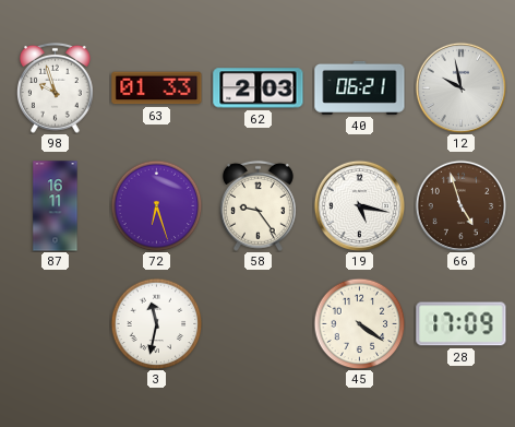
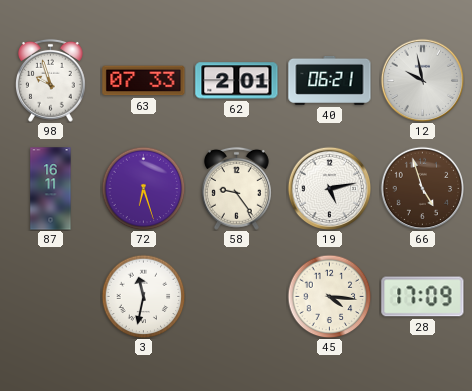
63: 01:33 -> 07:33 (144, 81)
62: 2:03 -> 2:01 (237, 81)
19: 5:17 -> 5:13 (329, 188)
45: 4:21 -> 4:16 (329, 296)
